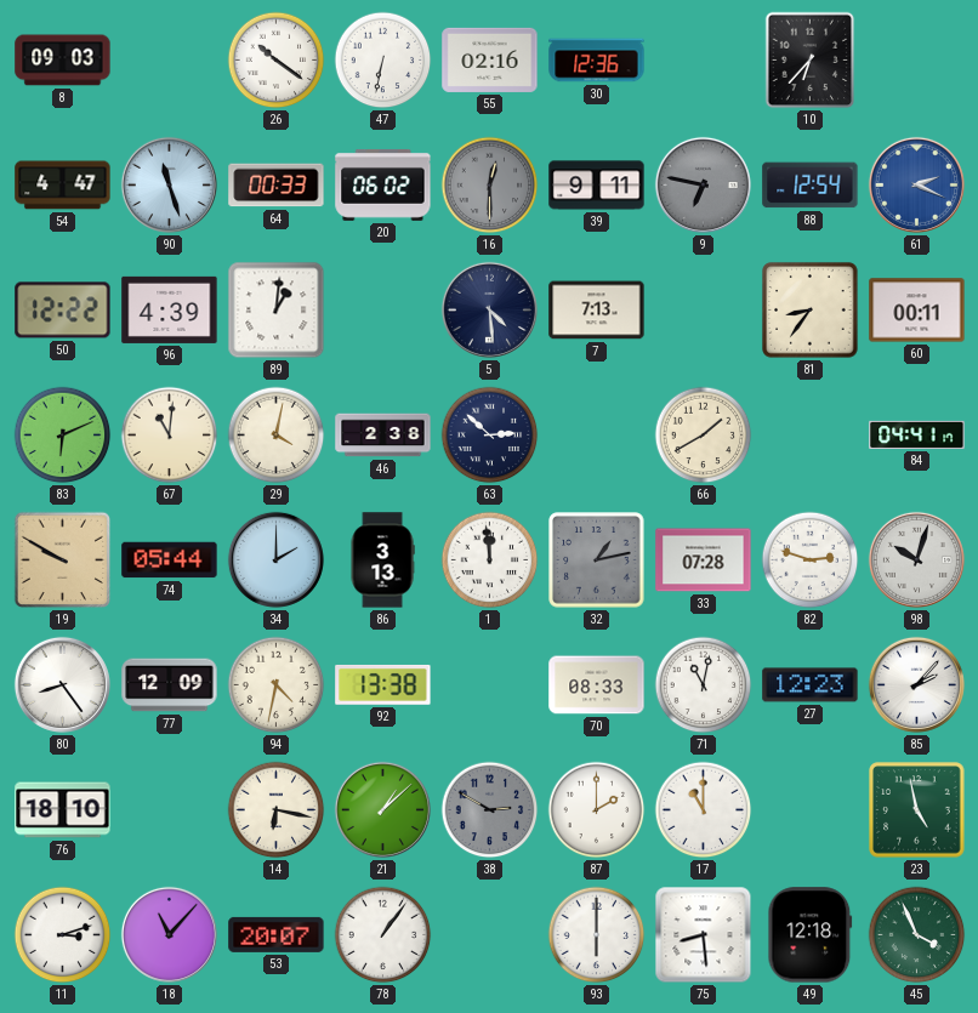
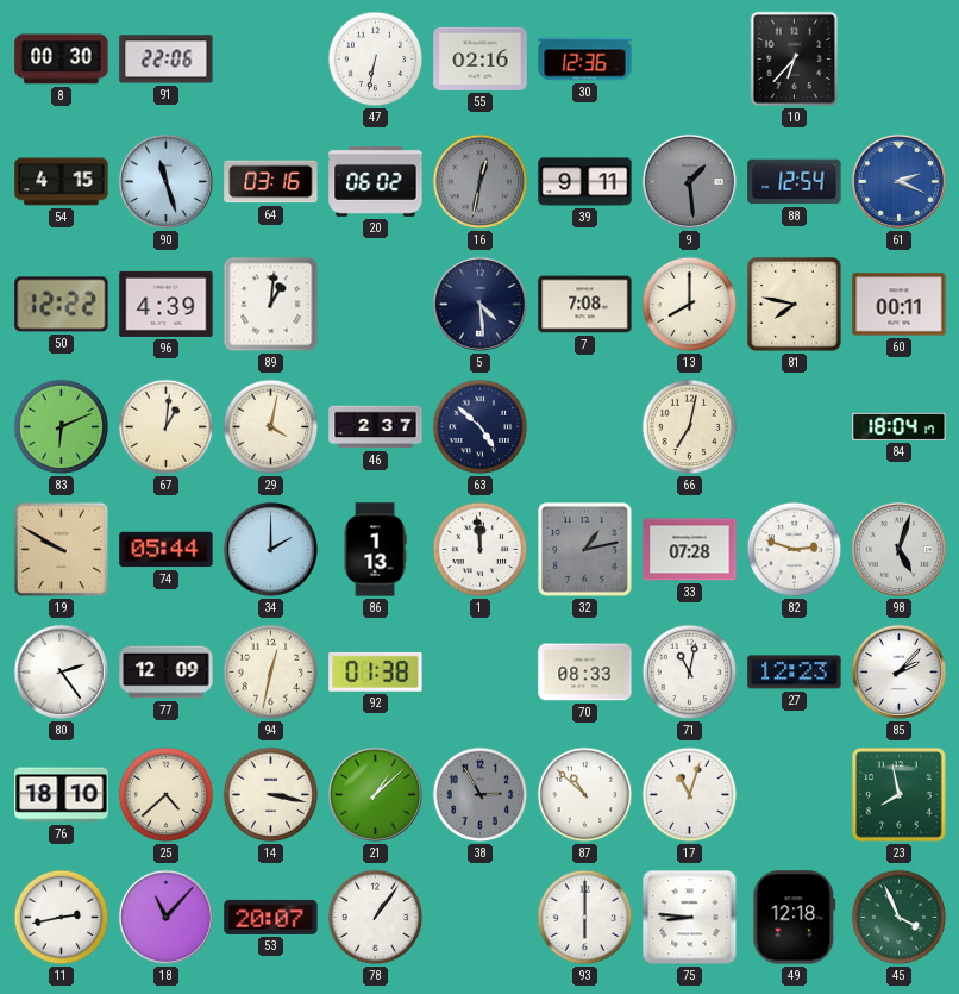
8: 09:03 -> 00:30 (62, 60)
91: none -> 22:06 (167, 60)
26: 10:21 -> none (277, 61)
54: 4:47 -> 4:15 (62, 182)
64: 00:33 -> 03:16 (271, 182)
16: 12:30 -> 12:32 (481, 182)
9: 6:47 -> 1:29 (689, 181)
7: 7:13 -> 7:08 (585, 305)
13: none -> 8:00 (690, 305)
81: 8:36 -> 7:47 (795, 305)
67: 11:01 -> 1:01 (167, 427)
46: 2:38 -> 2:37 (376, 427)
63: 2:52 -> 4:52 (481, 427)
66: 1:40 -> 7:02 (690, 427)
84: 04:41 -> 18:04 (900, 426)
86: 3:13 -> 1:13 (375, 550)
98: 10:03 -> 5:03 (898, 549)
80: 8:24 -> 2:24 (61, 671)
94: 4:32 -> 12:32 (271, 673)
92: 13:38 -> 01:38 (376, 671)
25: none -> 4:38 (167, 795)
14: 6:17 -> 3:17 (271, 795)
38: 2:50 -> 2:55 (481, 795)
87: 2:00 -> 10:52 (585, 795)
17: 11:00 -> 11:03 (690, 795)
23: 4:58 -> 7:58 (900, 795)
11: 3:12 -> 2:43 (62, 918)
75: 8:29 -> 8:46 (690, 918)
